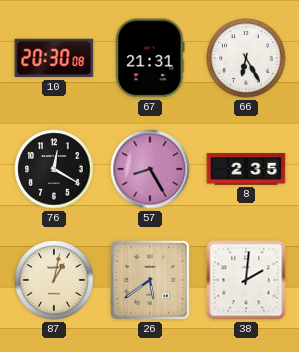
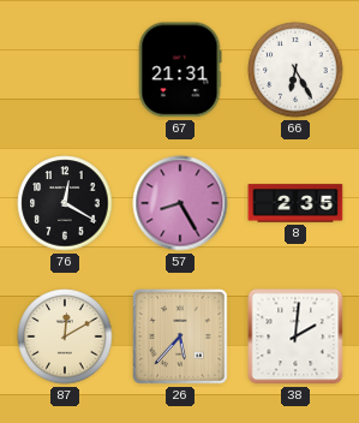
10: 20:30 -> none (54, 58)
87: 1:02 -> 12:10 (65, 336)
26: 5:39 -> 5:37 (180, 336)
